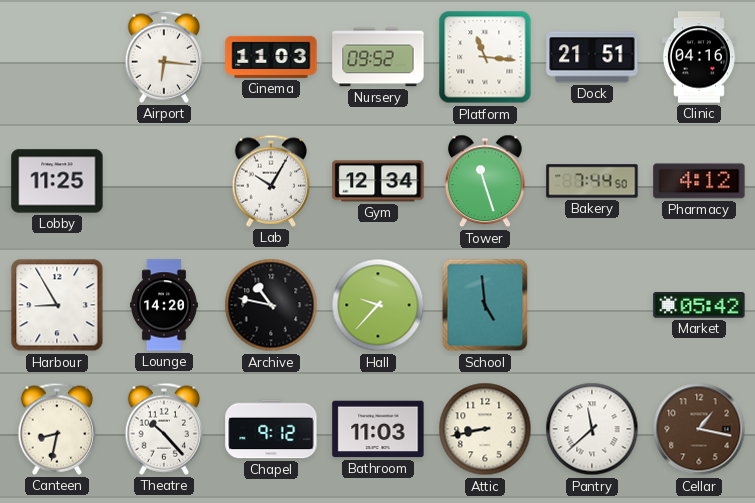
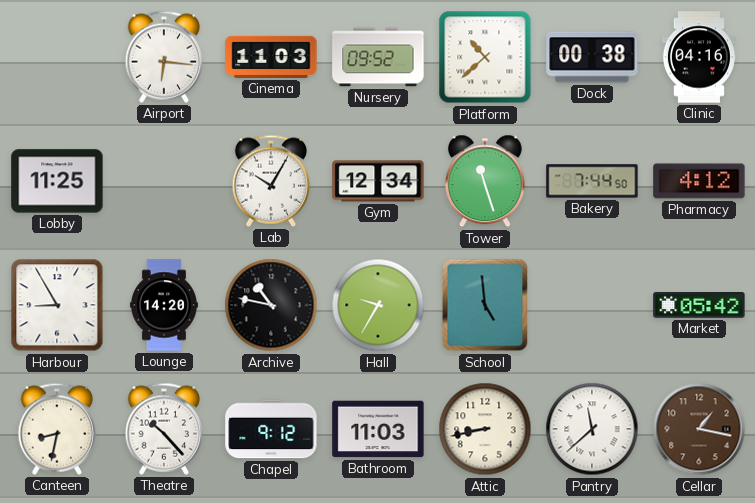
Platform: 11:16 -> 10:38 (485, 57)
Dock: 21:51 -> 00:38 (592, 57)
Hall: 9:37 -> 9:35 (378, 305)
